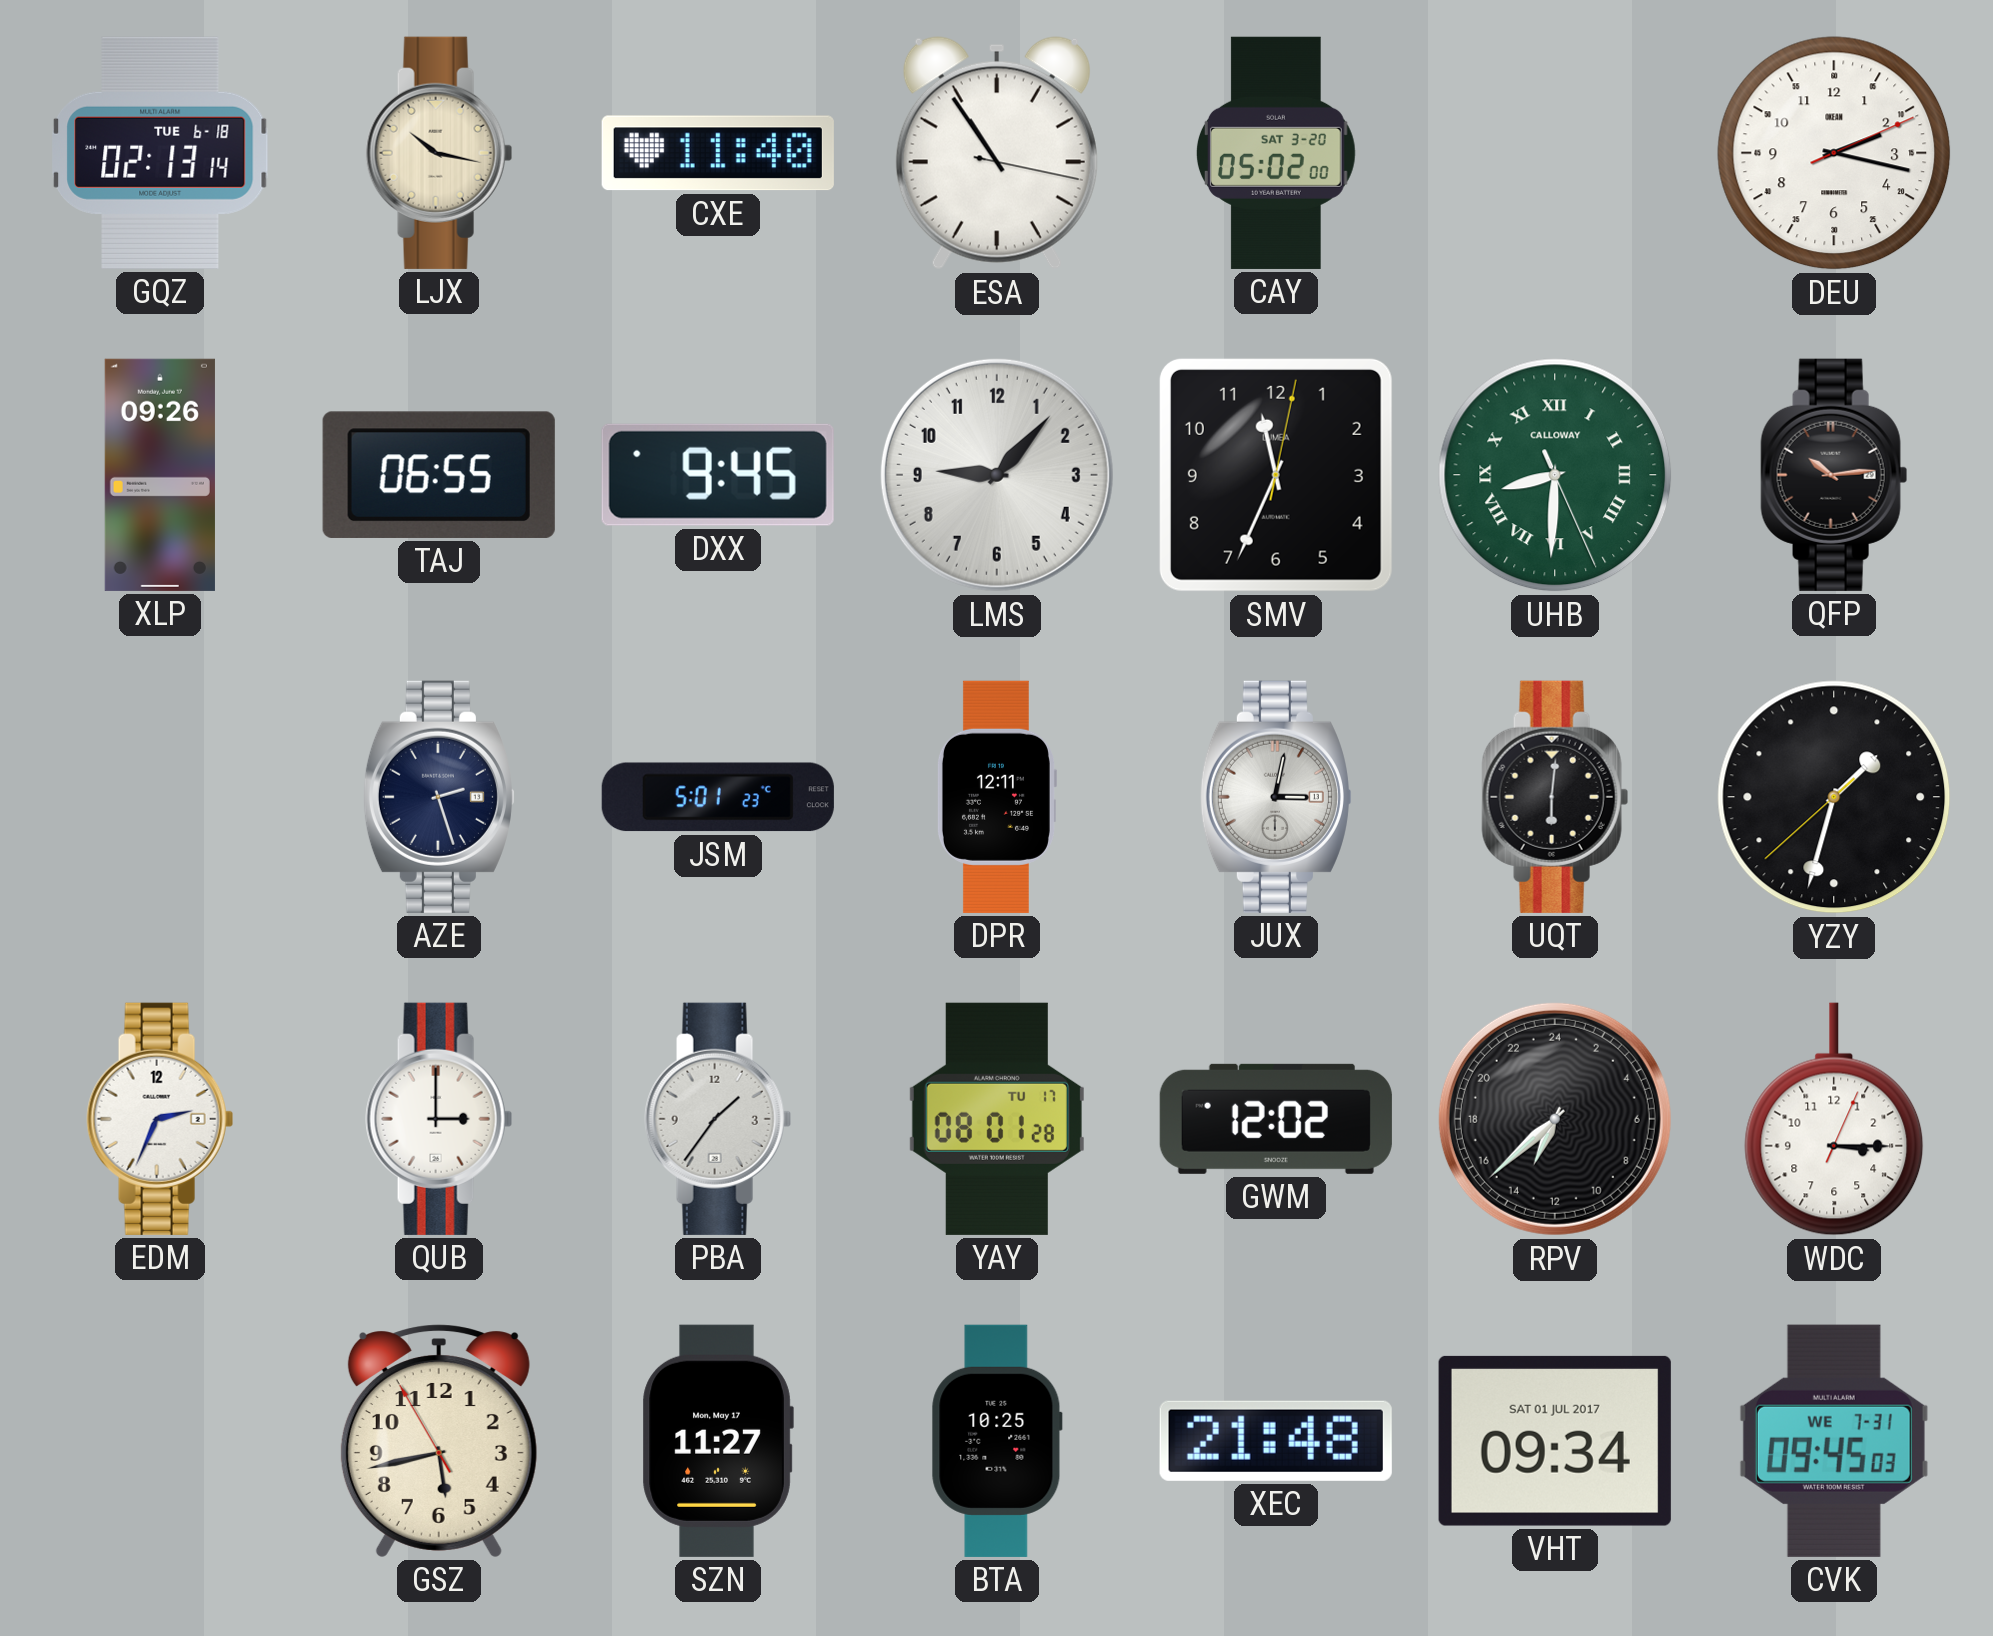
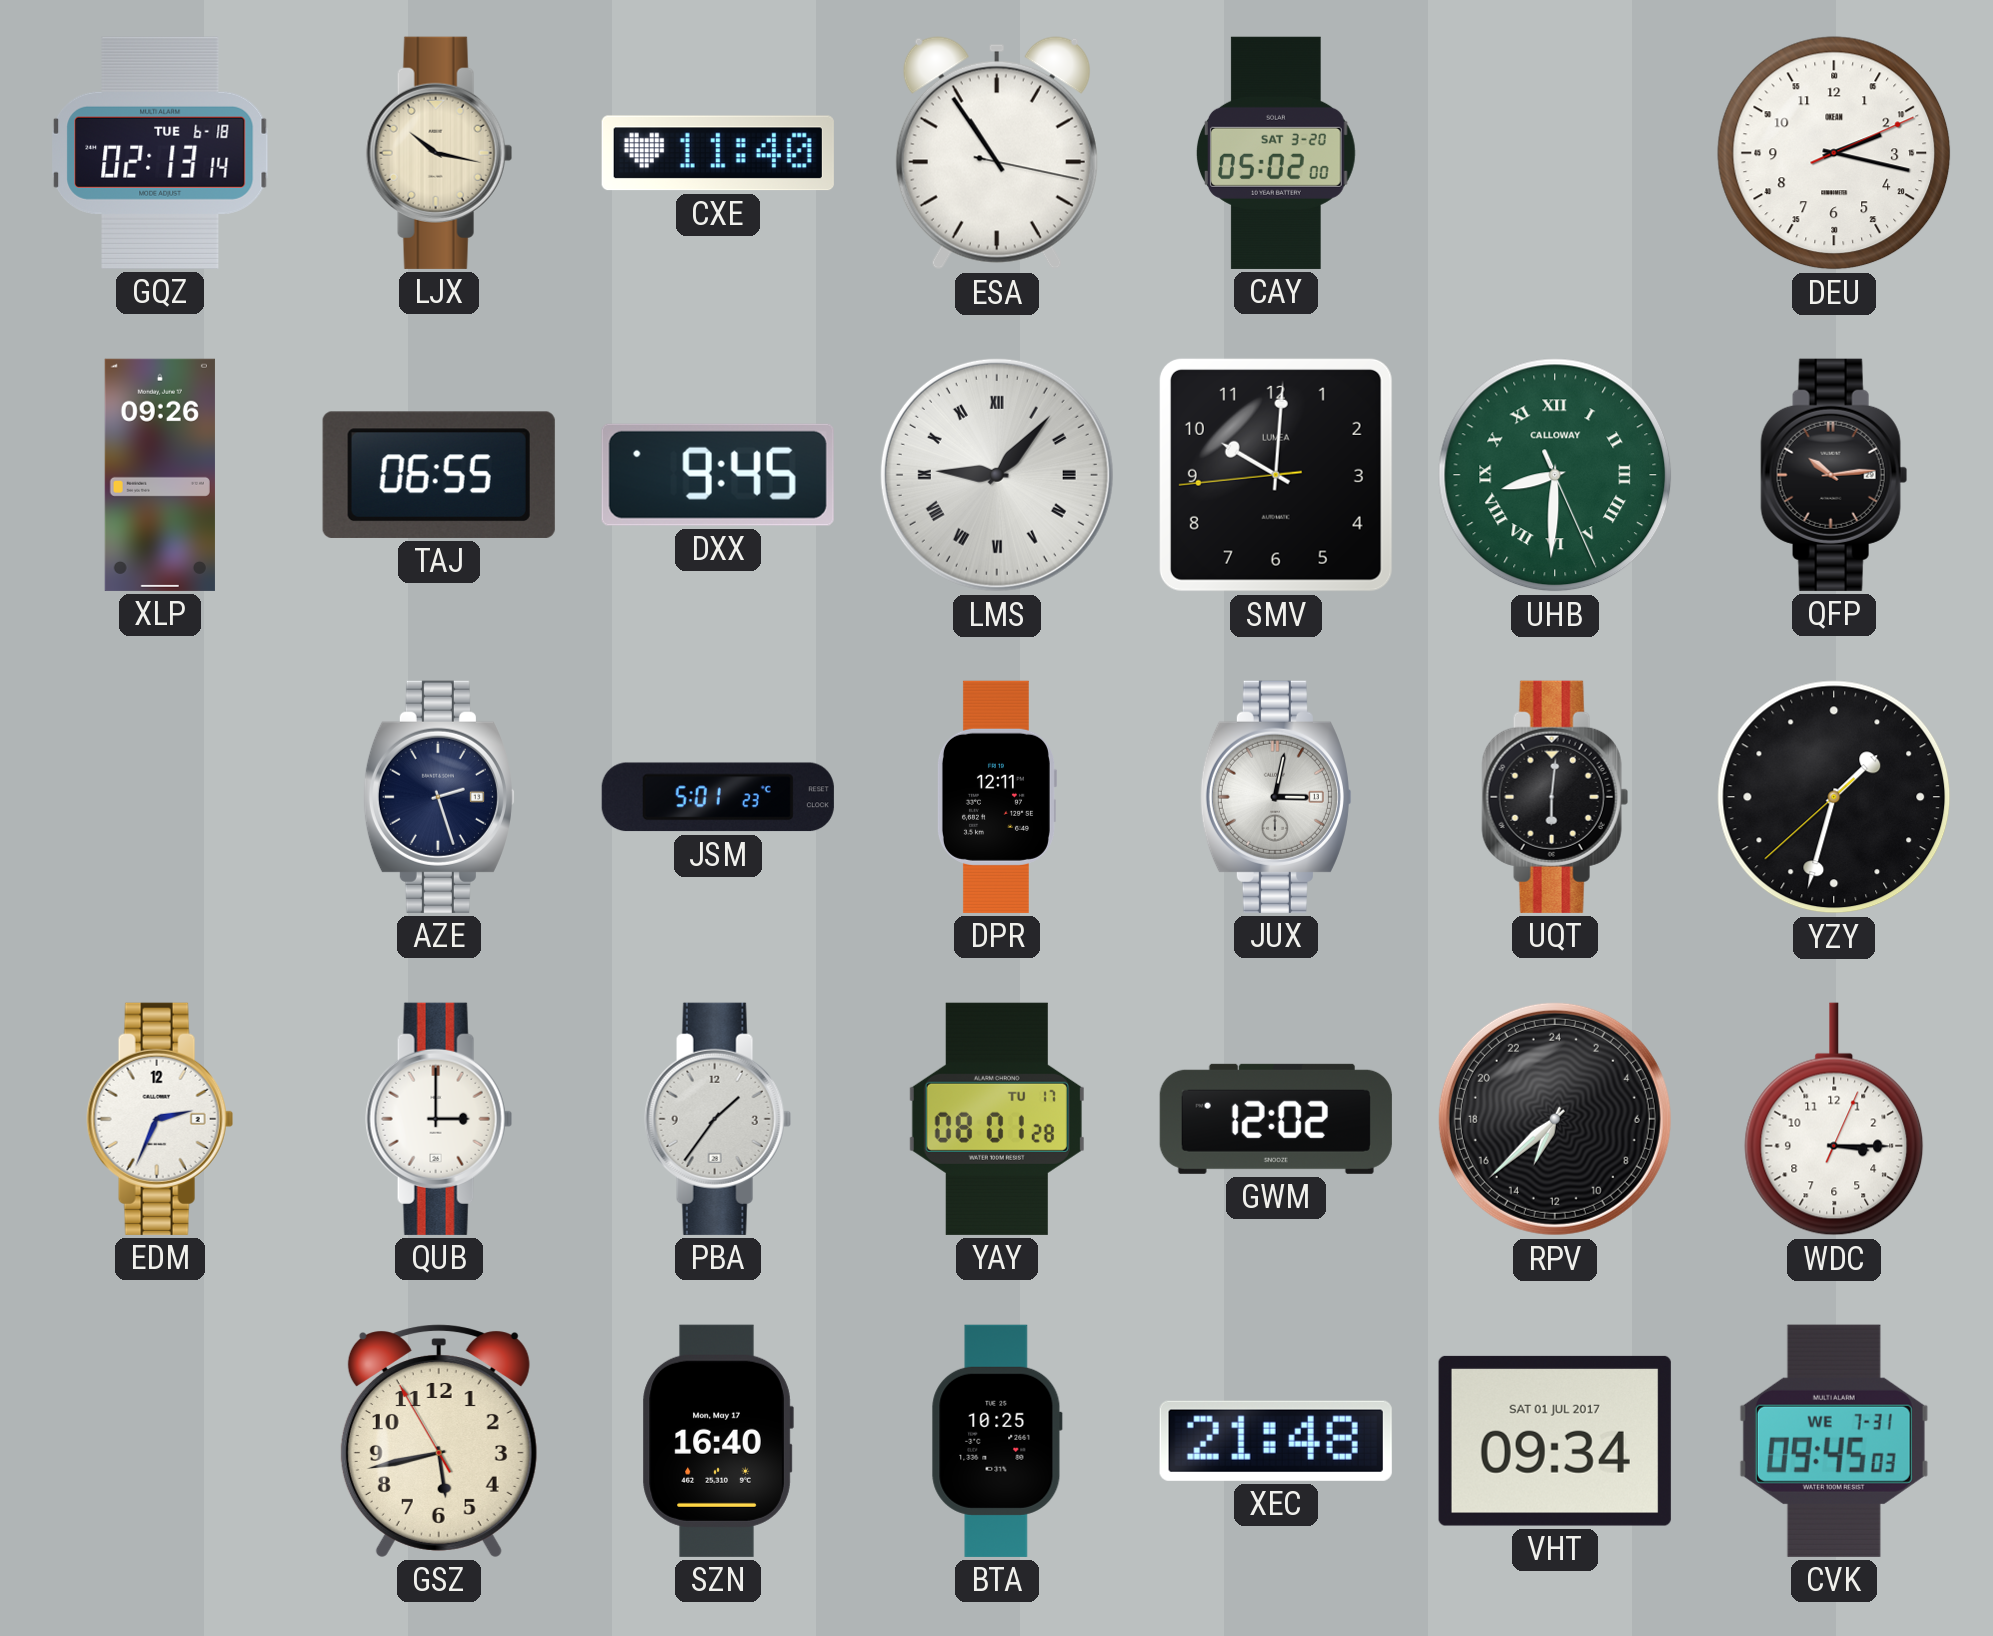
LMS numerals: Arabic -> Roman (997, 475)
SMV: 11:34 -> 10:00 (1276, 475)
SZN: 11:27 -> 16:40 (718, 1441)
